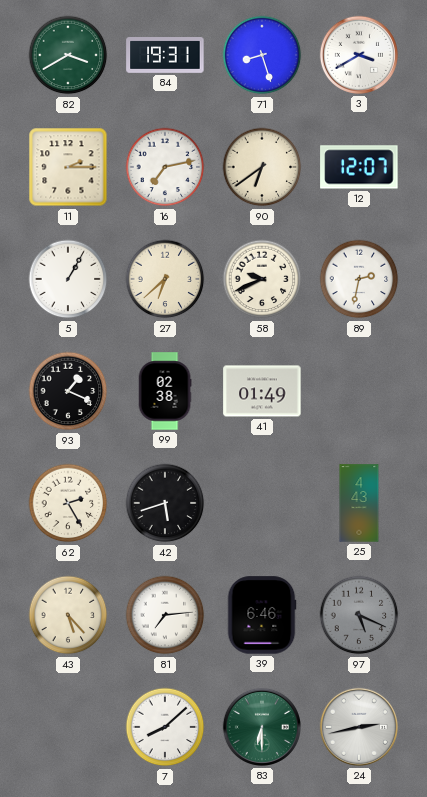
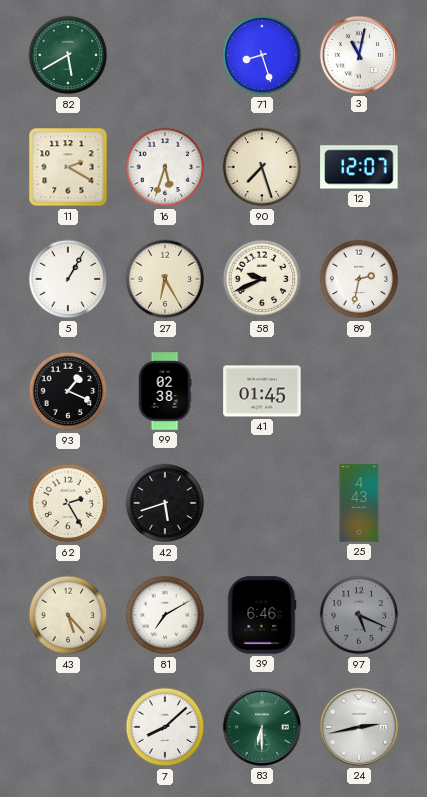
82: 3:40 -> 5:40 (68, 55)
84: 19:31 -> none (165, 56)
3: 3:40 -> 11:02 (359, 55)
11: 2:15 -> 2:20 (68, 167)
16: 7:13 -> 5:33 (165, 167)
90: 6:39 -> 7:27 (262, 167)
27: 6:38 -> 6:25 (165, 279)
41: 01:49 -> 01:45 (262, 391)
81: 7:14 -> 7:10 (165, 615)
